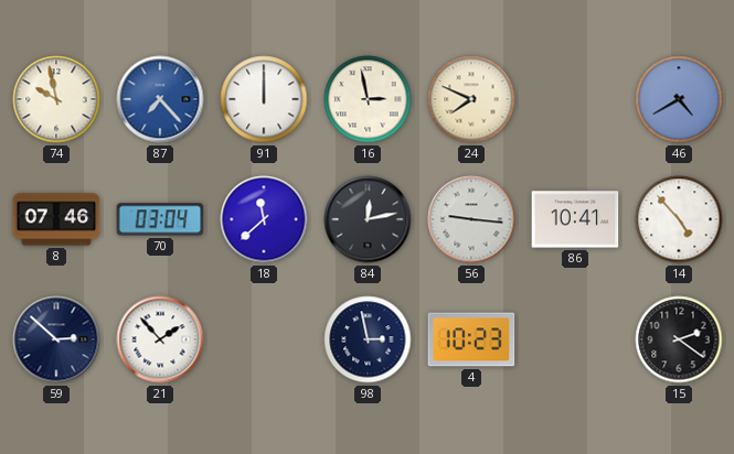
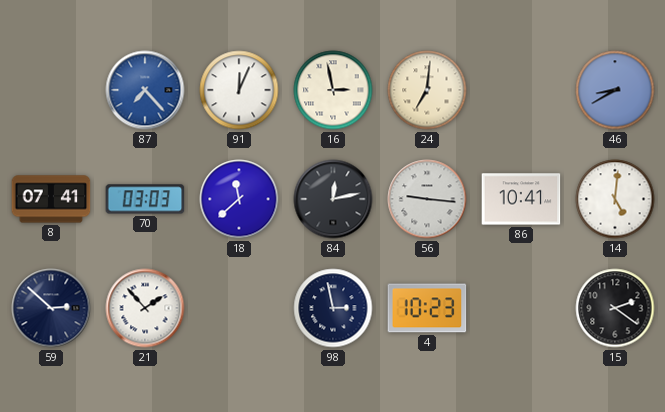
74: 9:58 -> none (56, 99)
91: 12:00 -> 12:04 (239, 90)
24: 7:49 -> 7:01 (427, 90)
46: 4:40 -> 8:40 (615, 90)
8: 07:46 -> 07:41 (51, 199)
70: 03:04 -> 03:03 (145, 199)
14: 4:53 -> 5:01 (615, 199)
